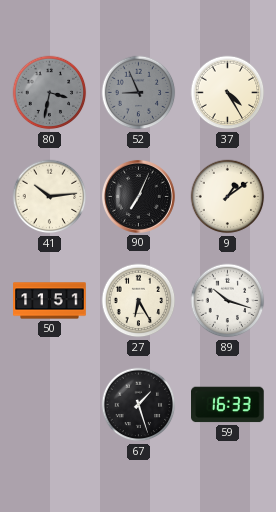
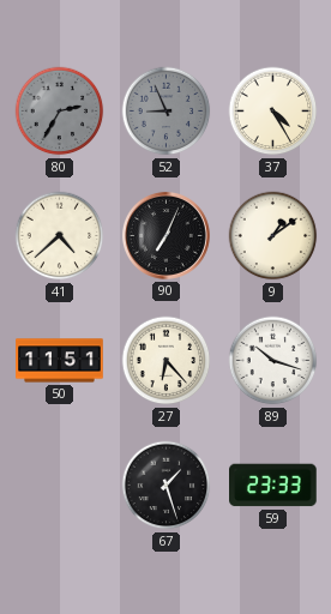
80: 3:32 -> 2:35 (60, 112)
41: 10:14 -> 4:38 (60, 236)
27: 6:25 -> 6:23 (167, 361)
59: 16:33 -> 23:33 (273, 486)
